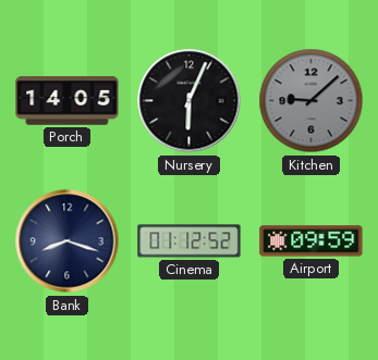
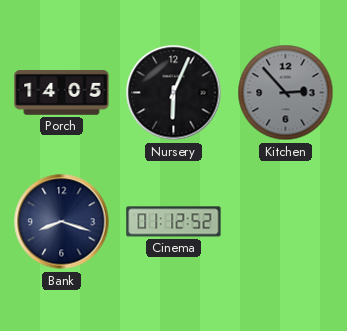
Kitchen: 9:08 -> 2:53 (286, 93)
Airport: 09:59 -> none (312, 241)
